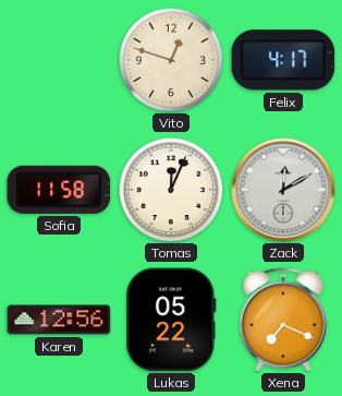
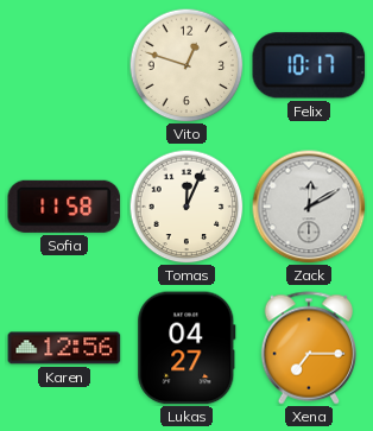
Felix: 4:17 -> 10:17 (309, 65)
Lukas: 05:22 -> 04:27 (186, 348)
Xena: 7:19 -> 7:15 (309, 348)
